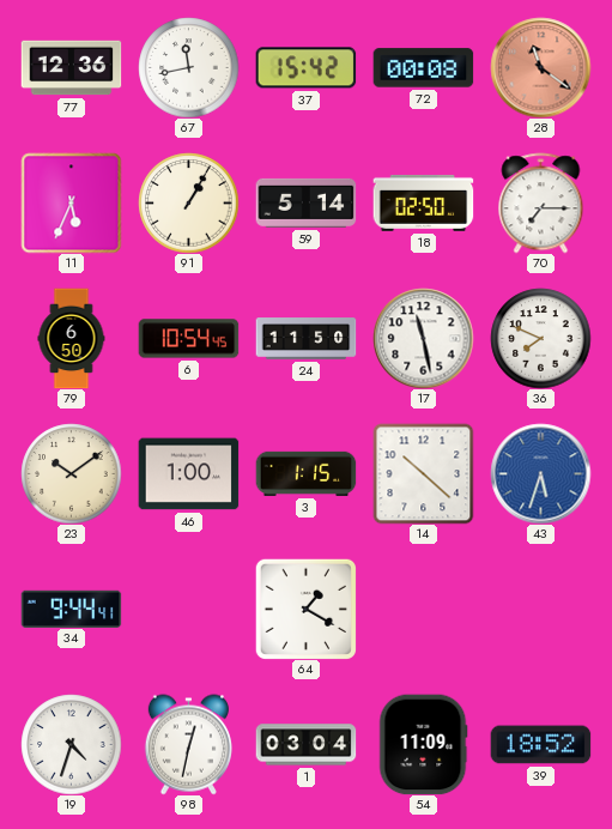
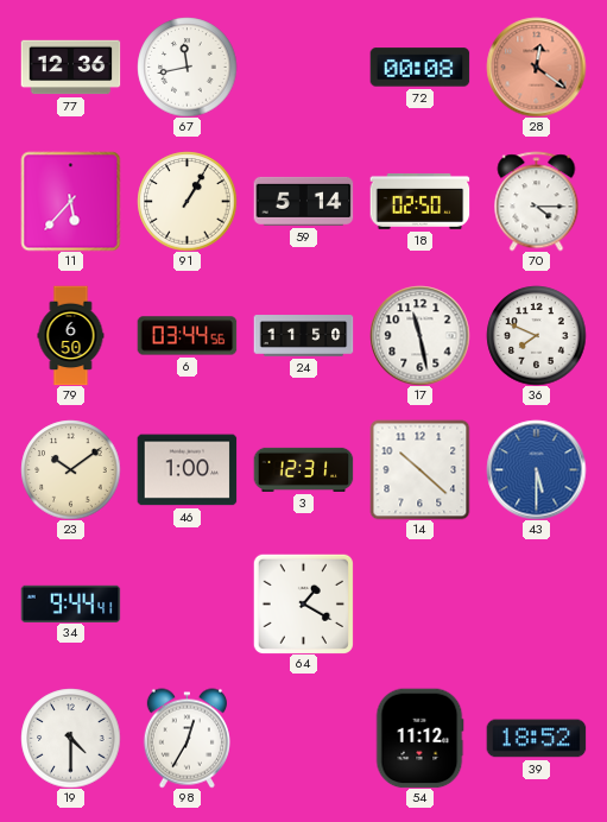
37: 15:42 -> none (305, 68)
28: 11:21 -> 12:21 (536, 67)
11: 5:34 -> 5:37 (70, 201)
70: 7:15 -> 4:15 (537, 201)
6: 10:54 -> 03:44 (186, 336)
3: 1:15 -> 12:31 (303, 469)
43: 5:33 -> 5:30 (536, 469)
19: 4:33 -> 4:30 (70, 738)
98: 12:32 -> 12:35 (186, 738)
1: 03:04 -> none (305, 745)
54: 11:09 -> 11:12 (419, 738)
